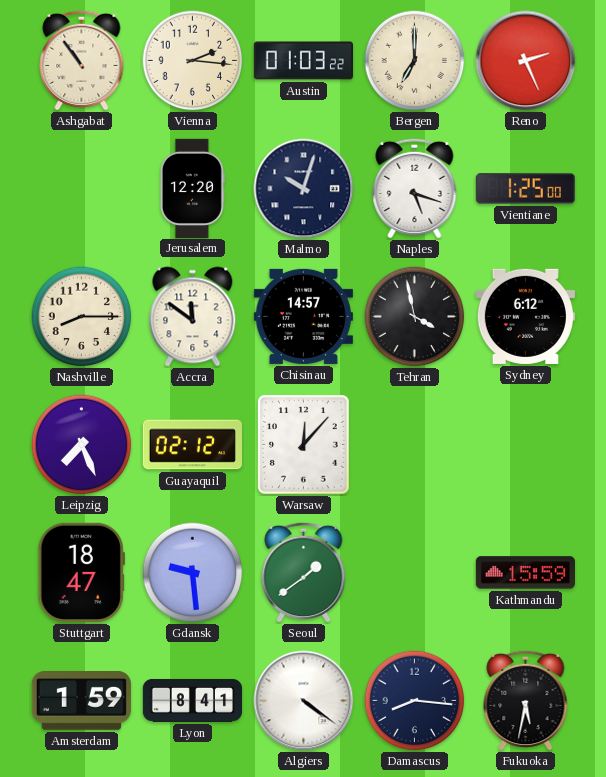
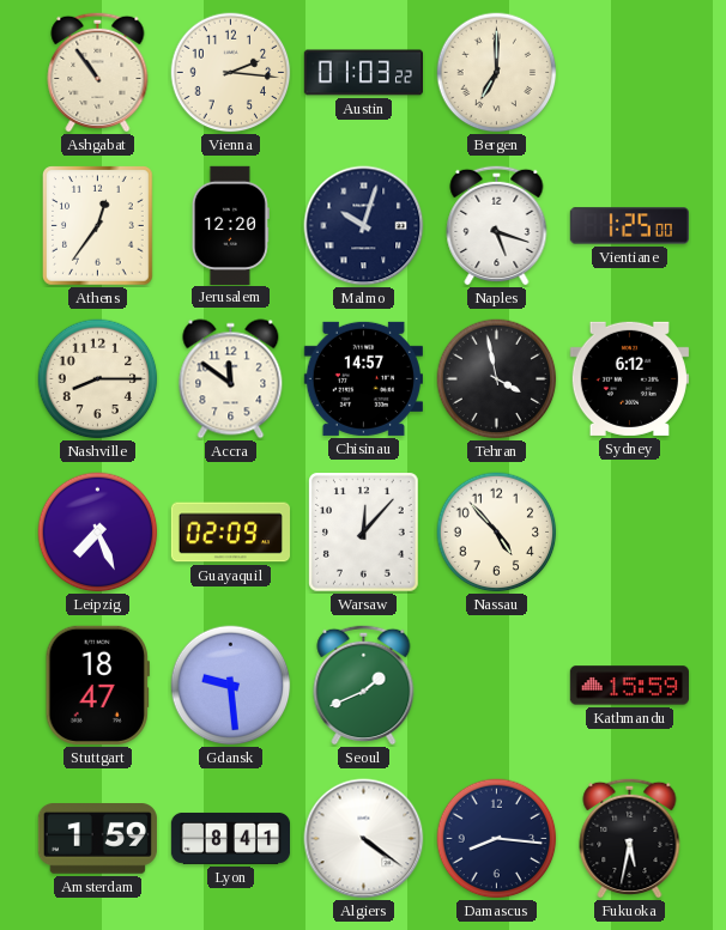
Reno: 2:26 -> none (526, 61)
Athens: none -> 12:36 (98, 226)
Guayaquil: 02:12 -> 02:09 (230, 533)
Nassau: none -> 4:53 (497, 533)
Seoul: 1:39 -> 1:41 (364, 685)
